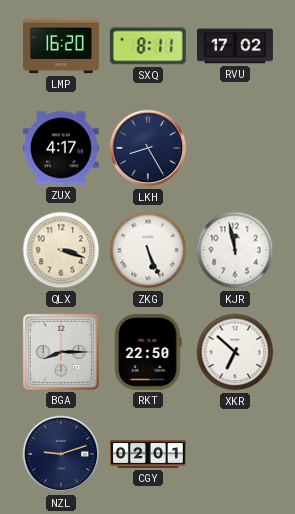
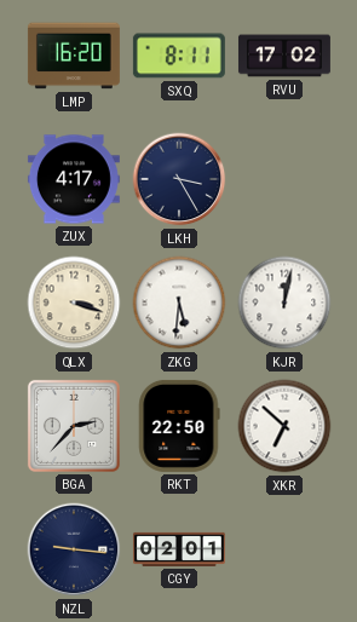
LKH: 8:25 -> 3:25 (179, 179)
ZKG: 5:26 -> 5:31 (179, 303)
KJR: 11:58 -> 12:02 (284, 303)
BGA: 8:15 -> 2:37 (74, 426)
NZL: 9:12 -> 9:16 (74, 549)
